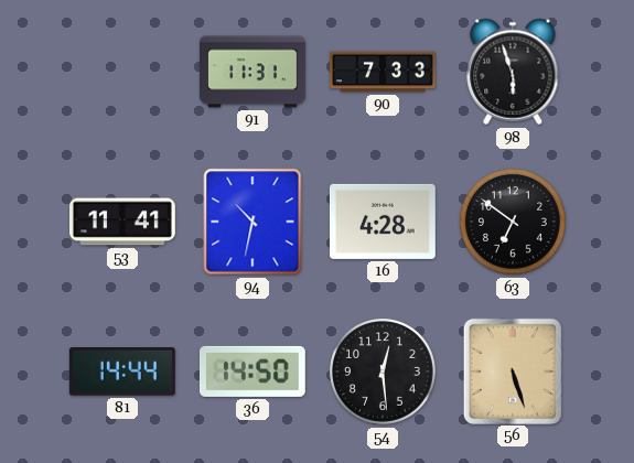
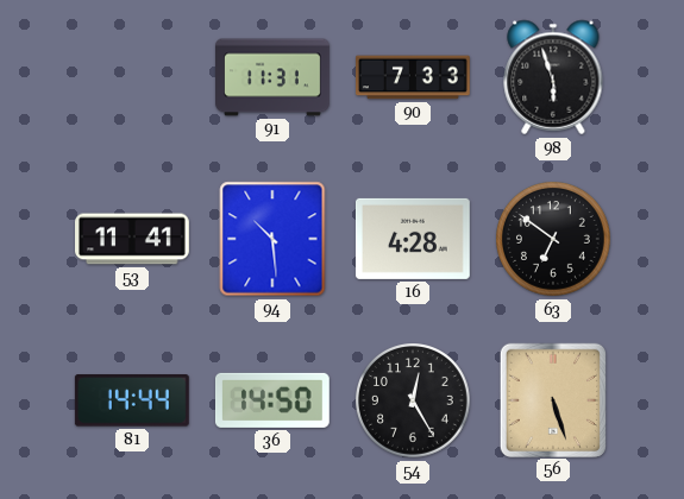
94: 10:32 -> 10:29 (272, 239)
54: 12:29 -> 12:25 (414, 402)
